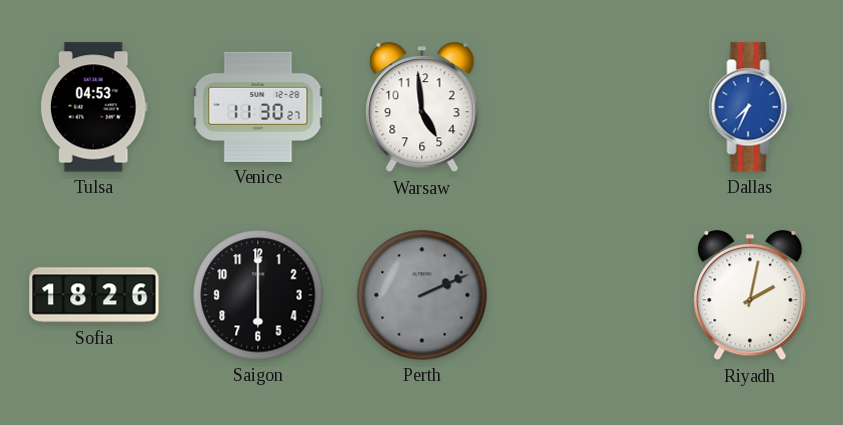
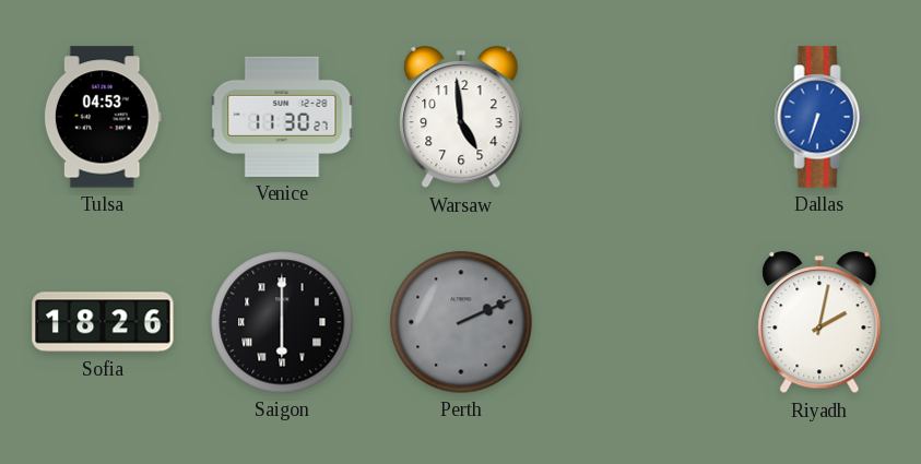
Dallas: 7:34 -> 6:33 (819, 117)
Saigon numerals: Arabic -> Roman (282, 322)
